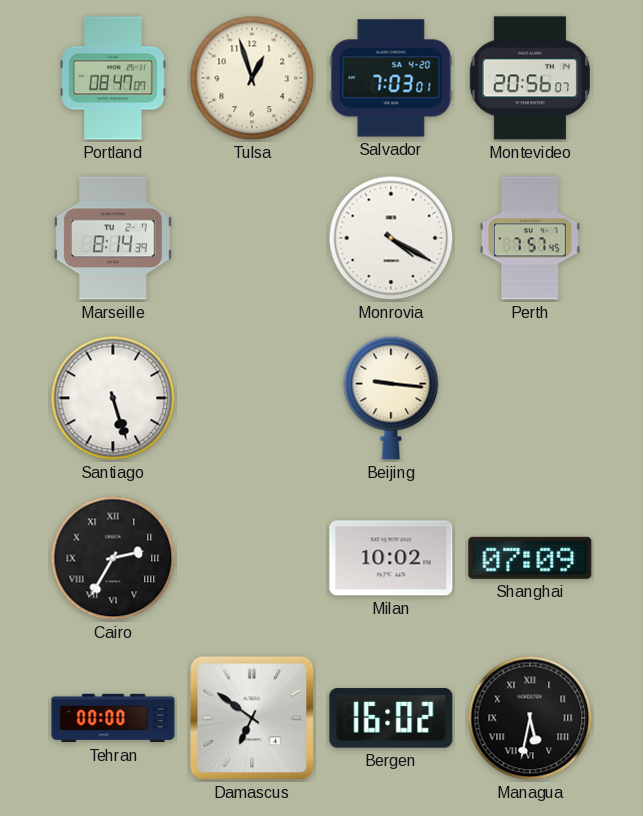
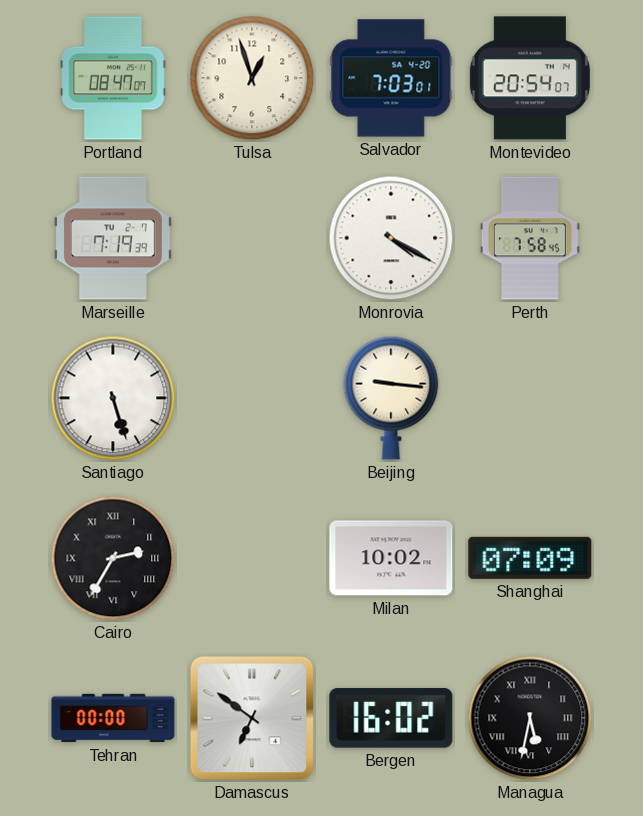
Montevideo: 20:56 -> 20:54 (530, 78)
Marseille: 8:14 -> 7:19 (113, 238)
Perth: 7:57 -> 7:58 (530, 238)
